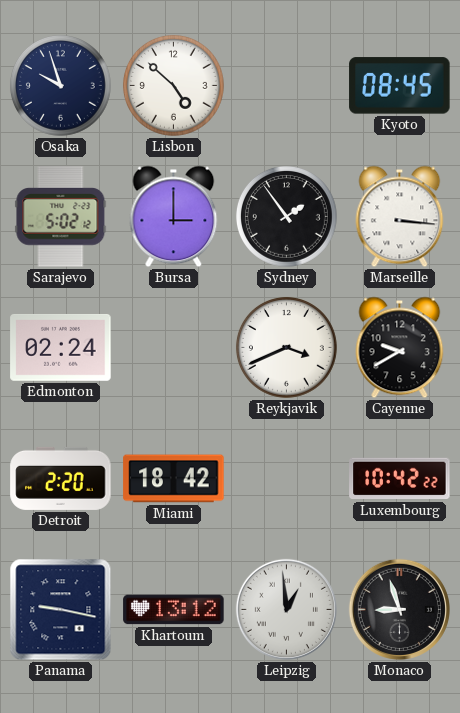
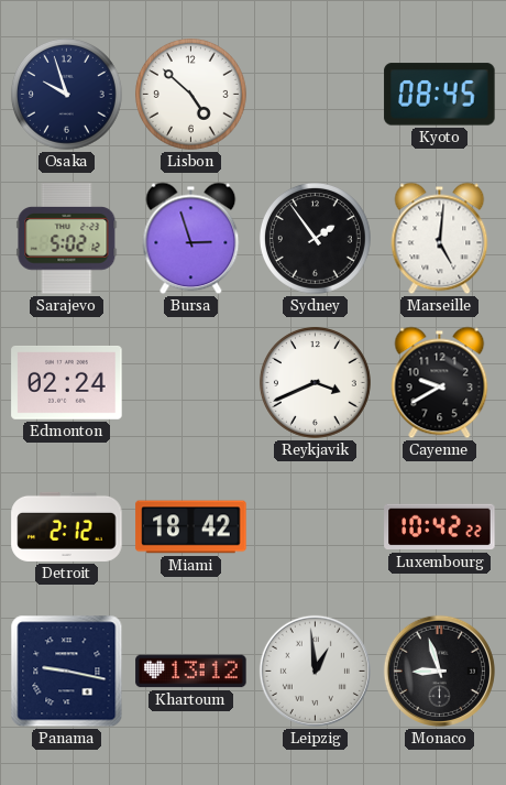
Bursa: 3:00 -> 2:57 (191, 239)
Marseille: 3:16 -> 5:01 (440, 239)
Detroit: 2:20 -> 2:12 (67, 526)
